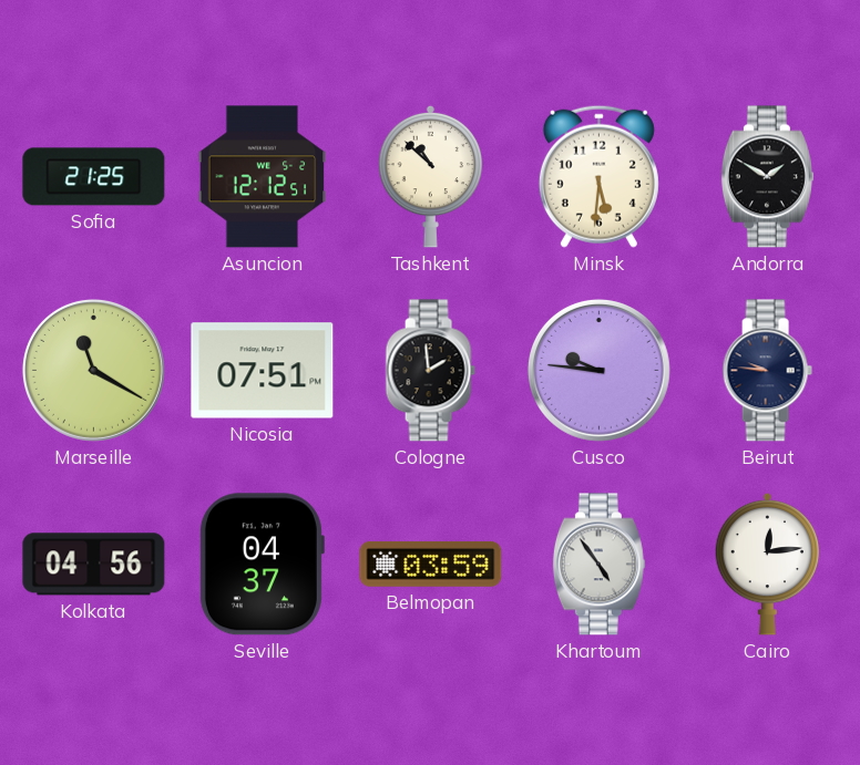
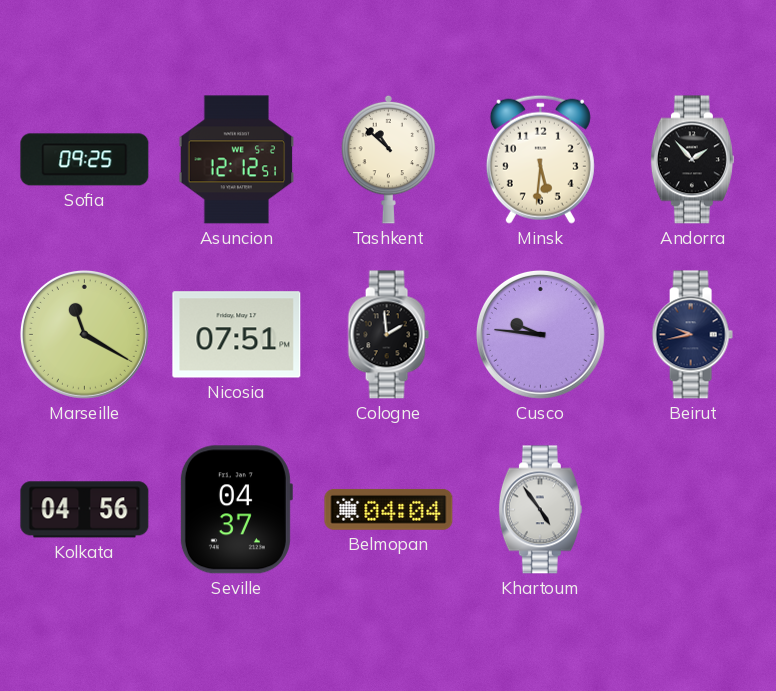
Sofia: 21:25 -> 09:25 (85, 160)
Andorra: 1:50 -> 1:53 (692, 160)
Beirut: 9:46 -> 9:43 (692, 335)
Belmopan: 03:59 -> 04:04 (389, 510)
Cairo: 12:14 -> none (768, 564)
